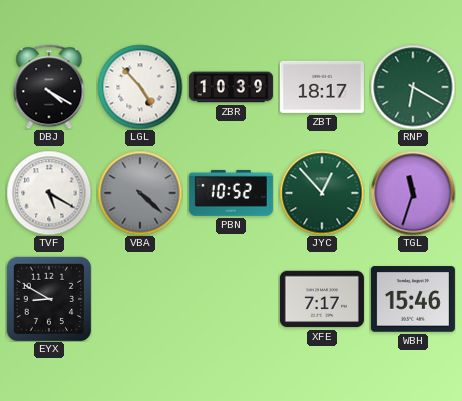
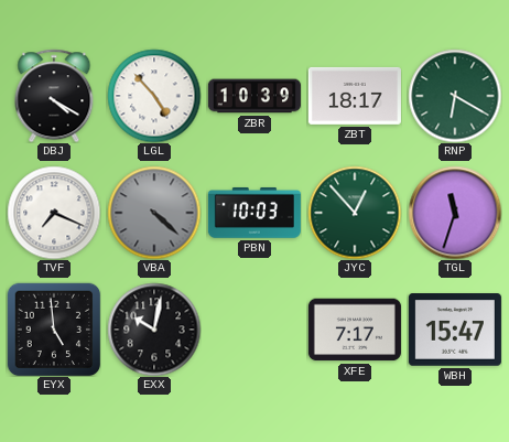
TVF: 5:20 -> 7:19 (54, 213)
PBN: 10:52 -> 10:03 (254, 213)
EYX: 8:50 -> 4:59 (54, 330)
EXX: none -> 10:02 (154, 330)
WBH: 15:46 -> 15:47 (455, 330)
